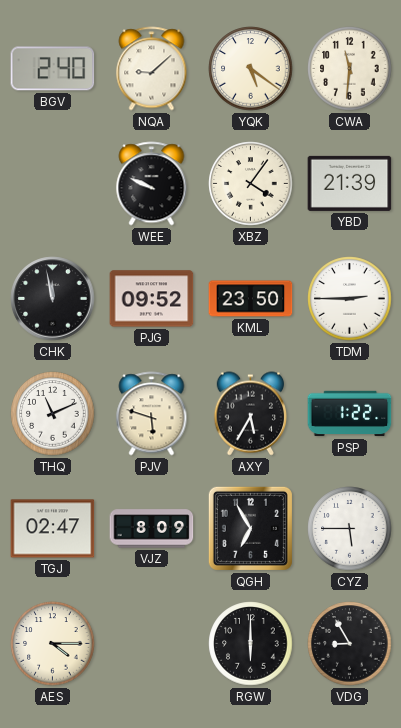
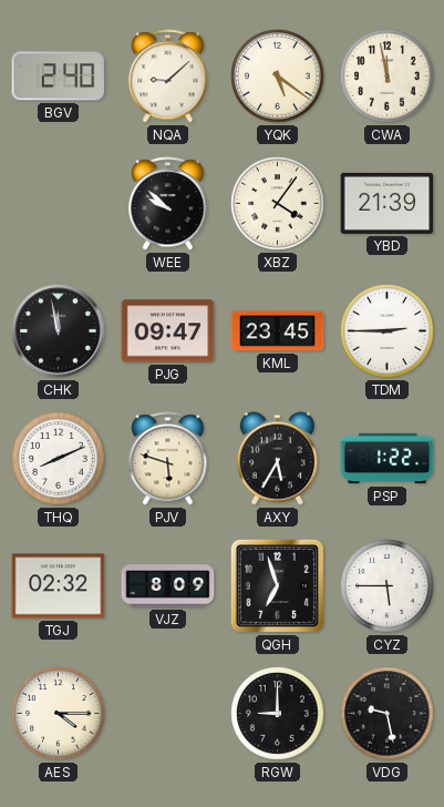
CWA: 11:31 -> 11:58 (388, 76)
WEE: 9:49 -> 9:52 (168, 204)
PJG: 09:52 -> 09:47 (168, 331)
KML: 23:50 -> 23:45 (278, 331)
THQ: 11:11 -> 8:11 (59, 459)
TGJ: 02:47 -> 02:32 (59, 586)
QGH: 6:55 -> 6:57 (277, 585)
RGW: 6:00 -> 9:00 (278, 714)
VDG: 8:55 -> 9:28 (388, 714)
